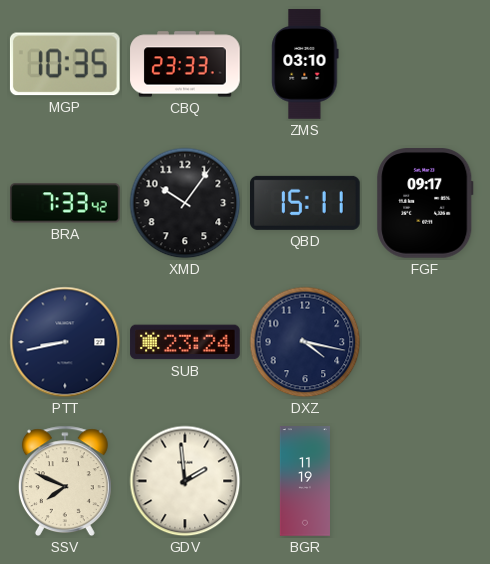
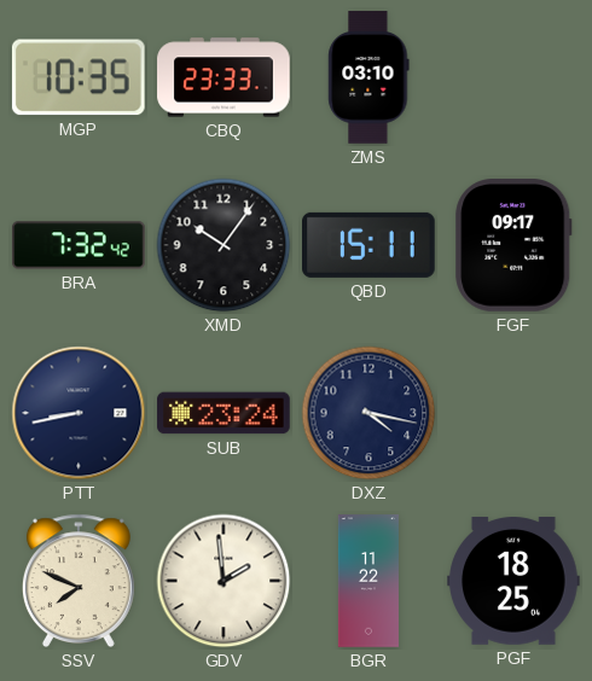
BRA: 7:33 -> 7:32 (79, 245)
BGR: 11:19 -> 11:22 (368, 581)
PGF: none -> 18:25 (513, 582)
